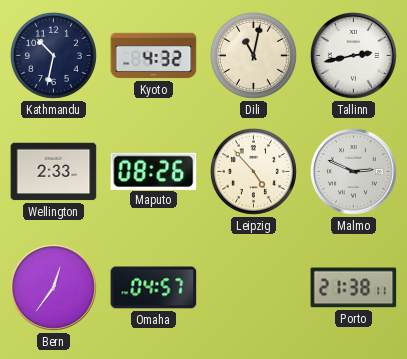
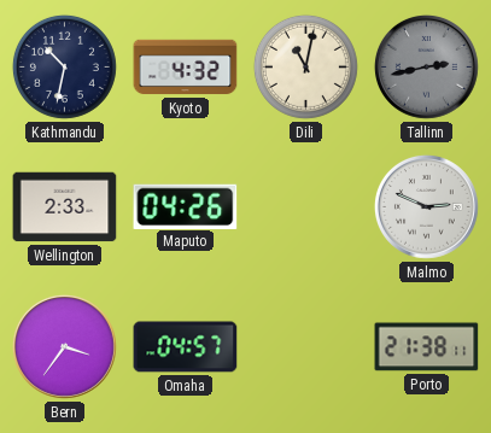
Tallinn dial: white -> grey (426, 66)
Maputo: 08:26 -> 04:26 (186, 206)
Leipzig: 4:53 -> none (253, 171)
Bern: 12:36 -> 3:36 (64, 346)
